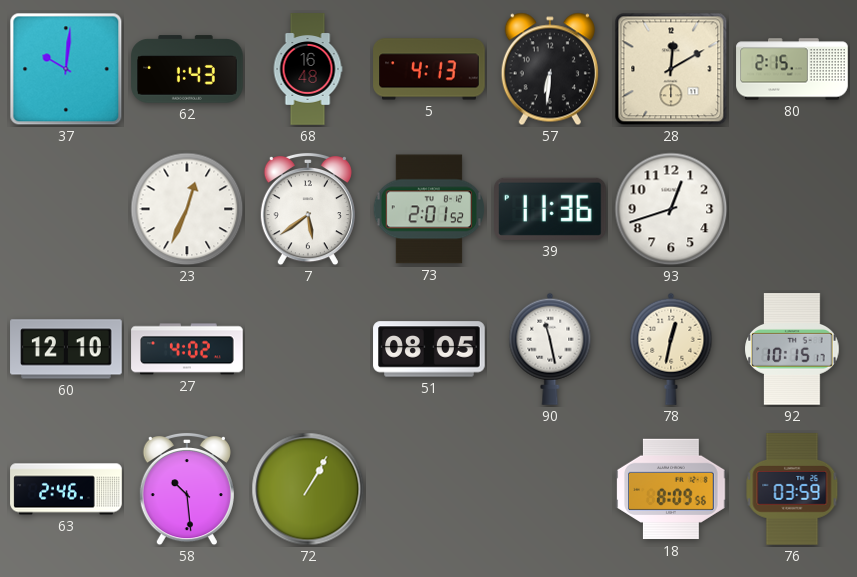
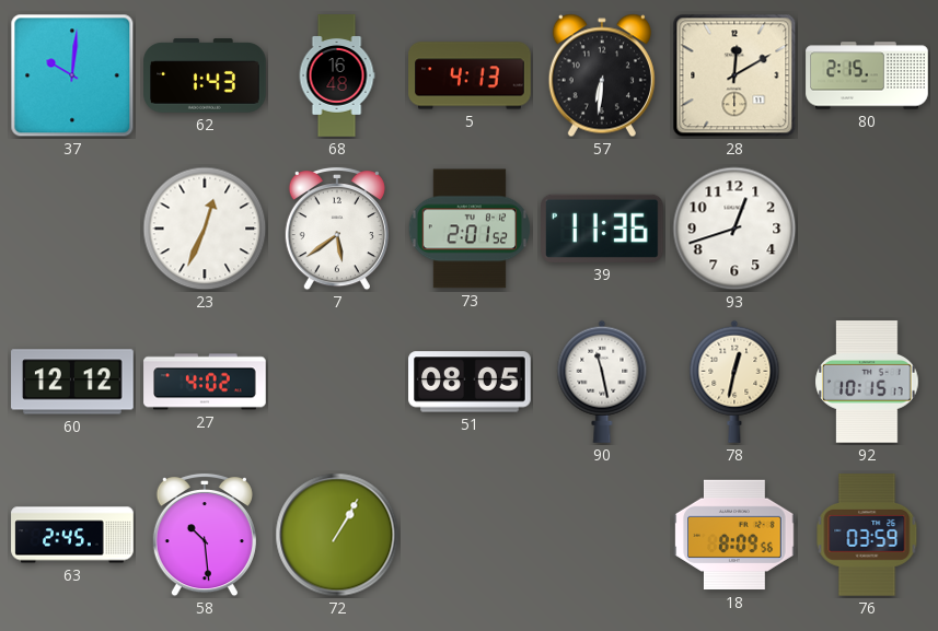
60: 12:10 -> 12:12 (72, 382)
63: 2:46 -> 2:45 (72, 535)
